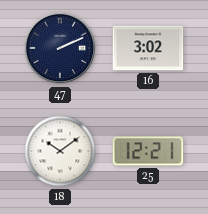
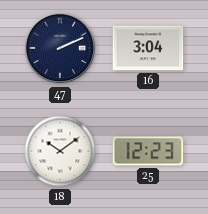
16: 3:02 -> 3:04 (148, 48)
25: 12:21 -> 12:23 (148, 151)
